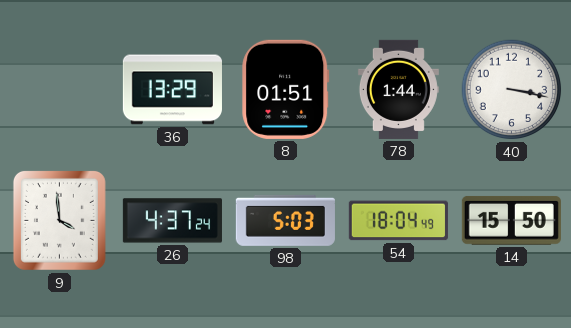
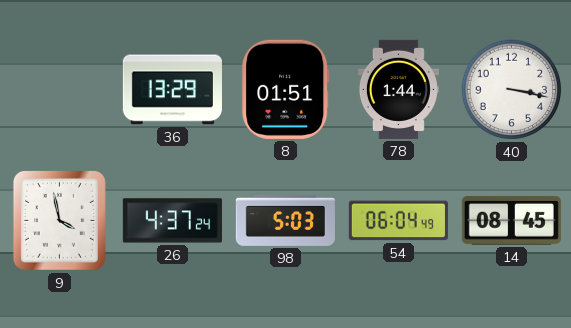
9: 3:59 -> 3:58 (59, 220)
54: 18:04 -> 06:04 (398, 221)
14: 15:50 -> 08:45 (511, 220)
